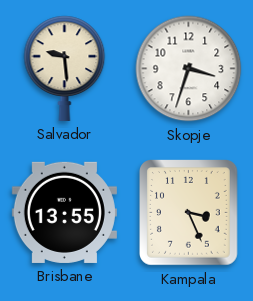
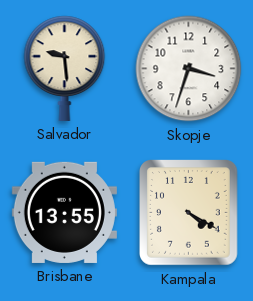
Kampala: 3:26 -> 4:20 (189, 213)
